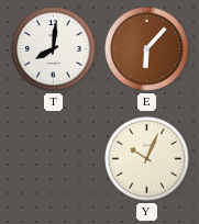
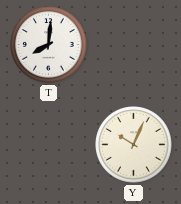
E: 6:07 -> none (147, 49)
